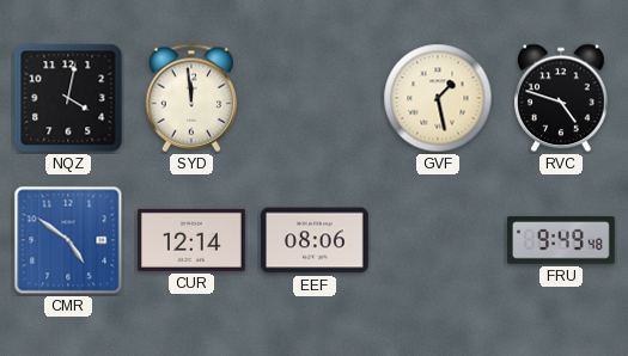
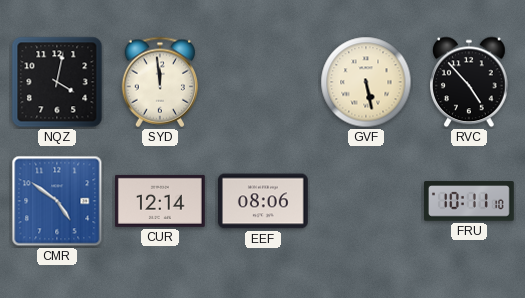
GVF: 1:28 -> 5:28 (366, 82)
RVC: 4:48 -> 4:53 (470, 82)
FRU: 9:49 -> 10:11 (470, 201)
